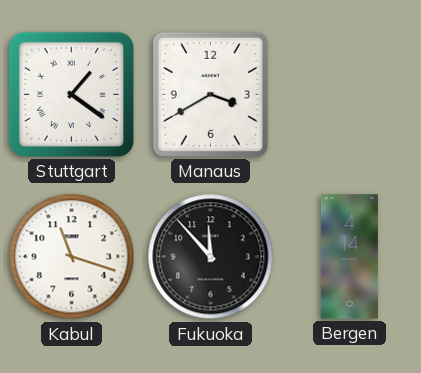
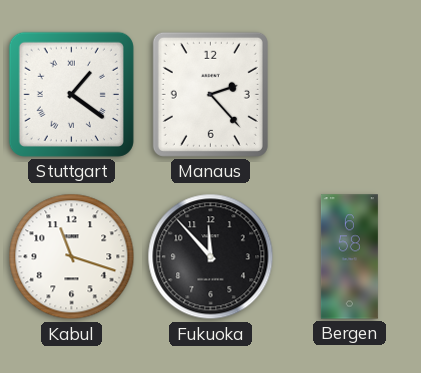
Manaus: 3:40 -> 2:23 (210, 94)
Bergen: 4:14 -> 6:58 (349, 257)
